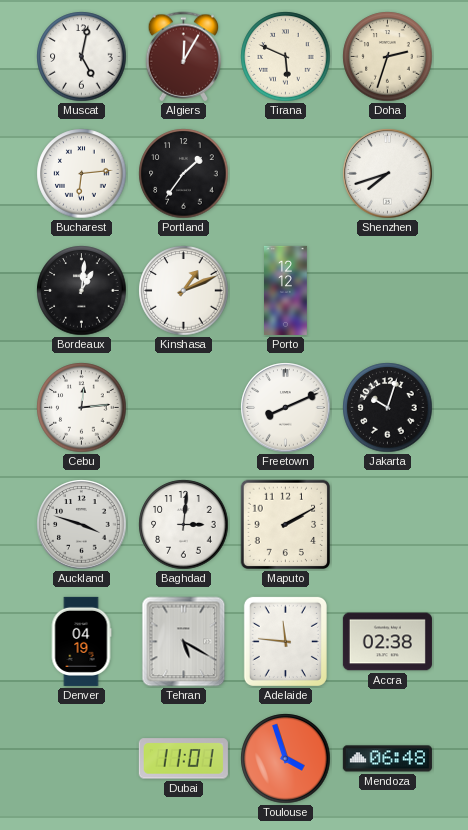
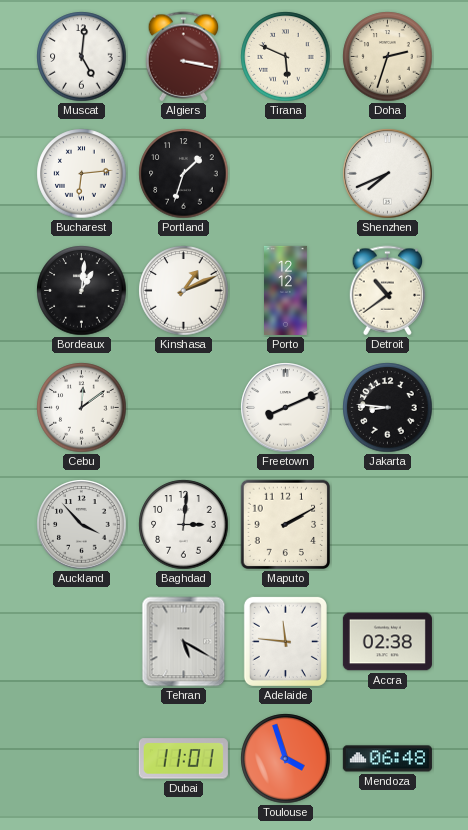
Muscat: 5:02 -> 5:01 (82, 57)
Algiers: 12:05 -> 3:17 (184, 57)
Portland: 1:36 -> 1:33 (184, 174)
Shenzhen: 7:42 -> 7:41 (388, 174)
Detroit: none -> 10:39 (388, 291)
Cebu: 12:14 -> 12:09 (82, 408)
Jakarta: 10:03 -> 8:46 (388, 408)
Auckland: 3:48 -> 3:53 (82, 525)
Denver: 04:19 -> none (81, 641)
